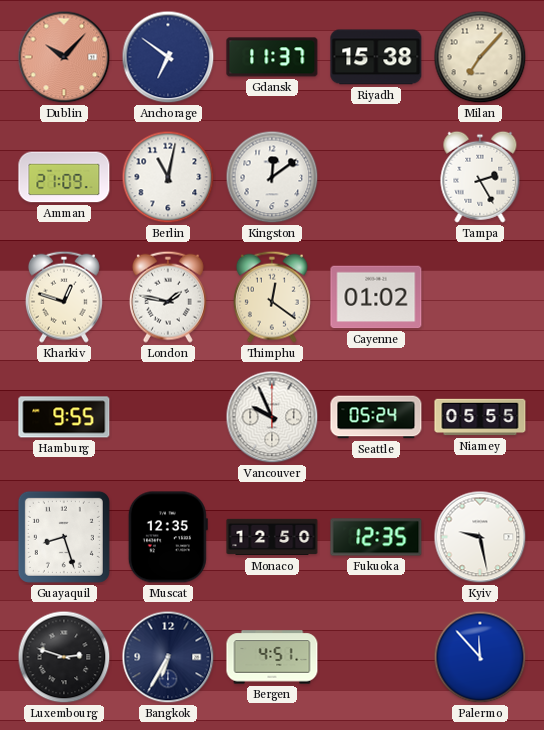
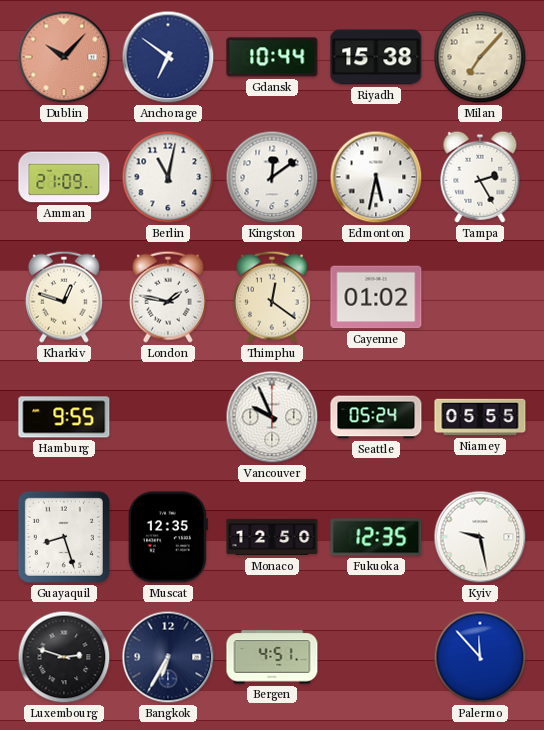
Gdansk: 11:37 -> 10:44 (272, 57)
Edmonton: none -> 5:32 (376, 177)
